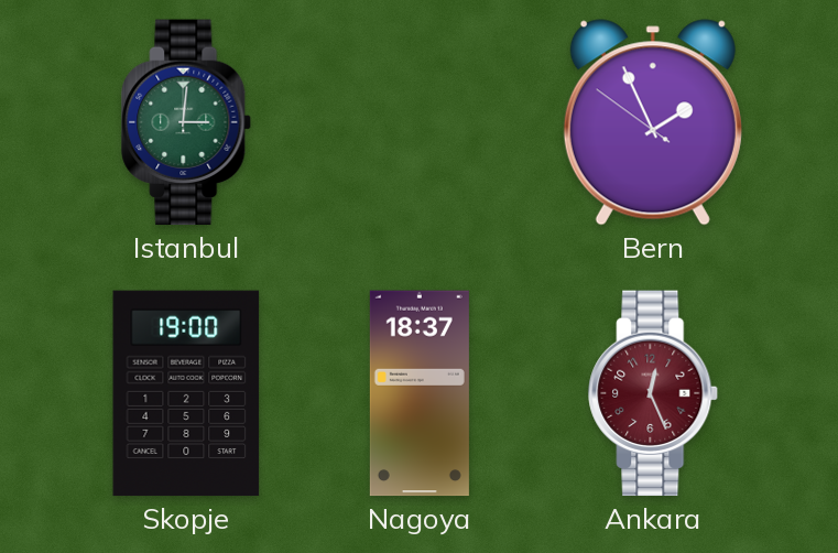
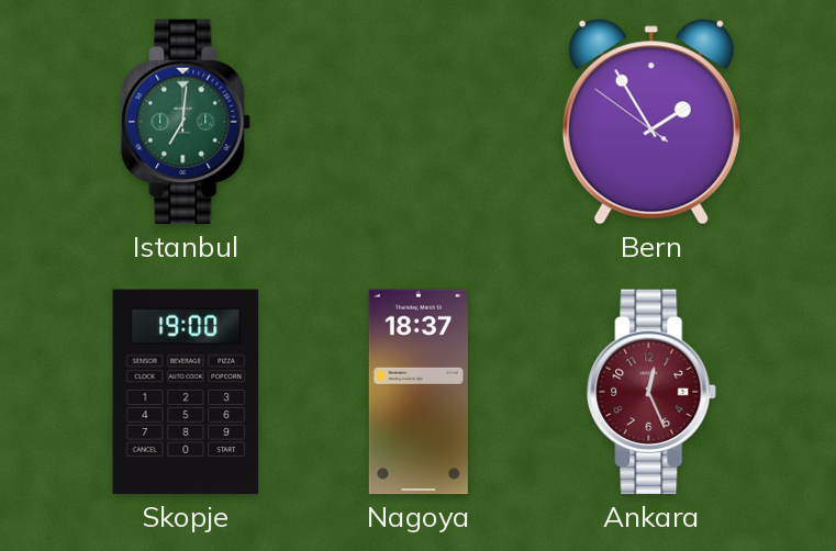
Istanbul: 3:01 -> 7:01 (187, 122)
Bern: 1:55 -> 1:54 (651, 122)
